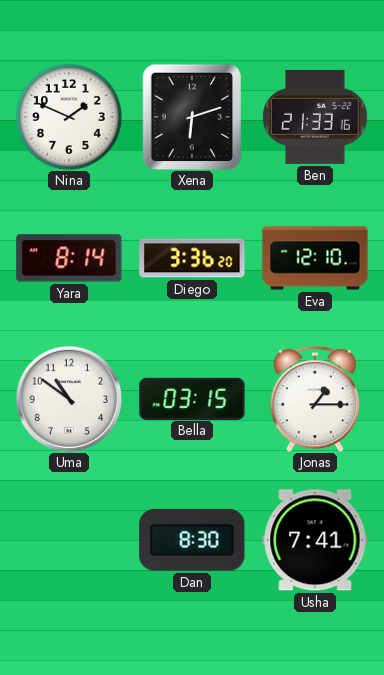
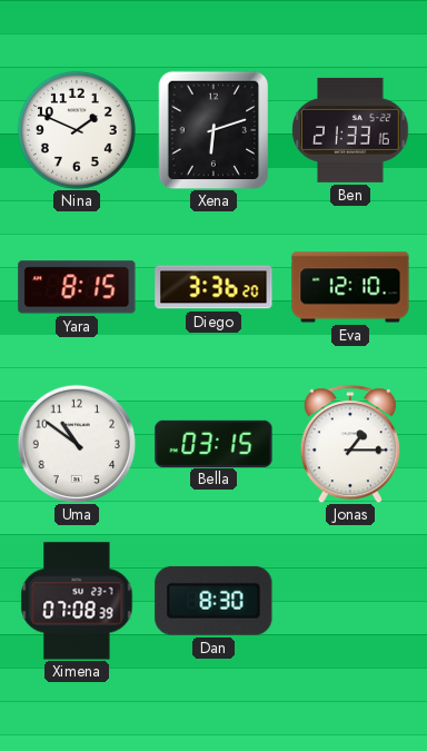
Yara: 8:14 -> 8:15 (77, 287)
Ximena: none -> 07:08 (77, 601)
Usha: 7:41 -> none (315, 540)
